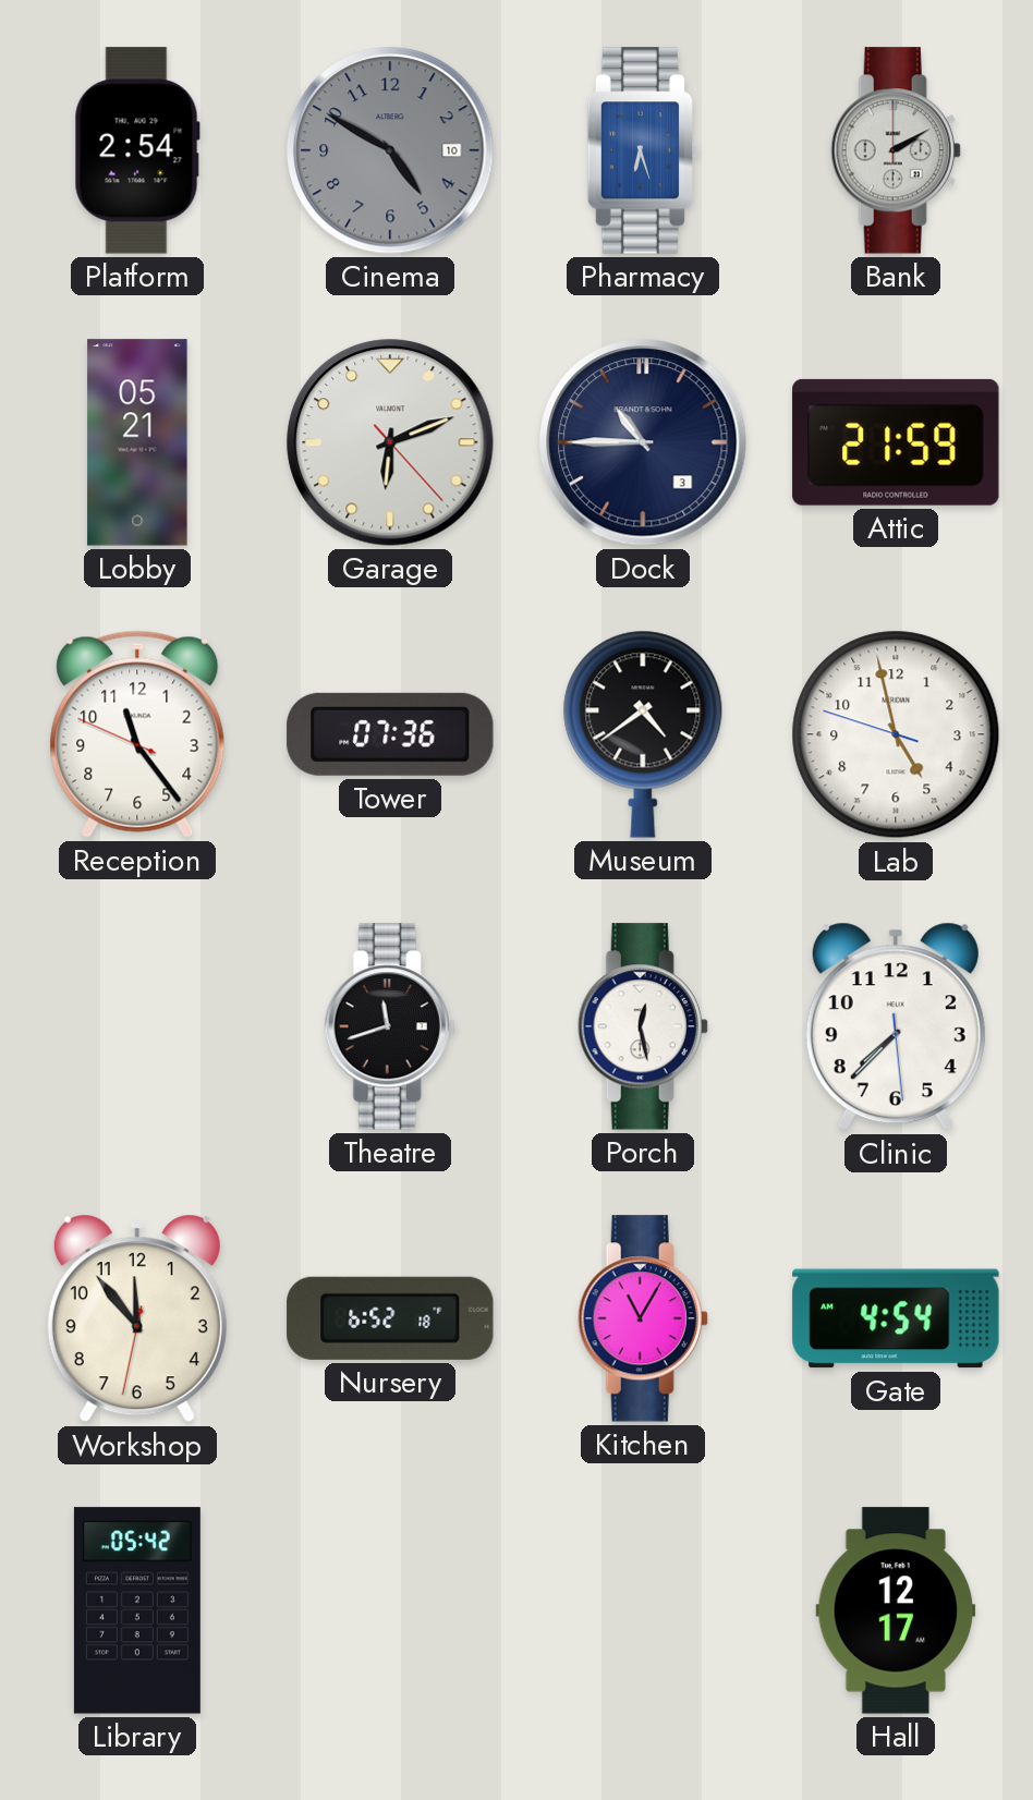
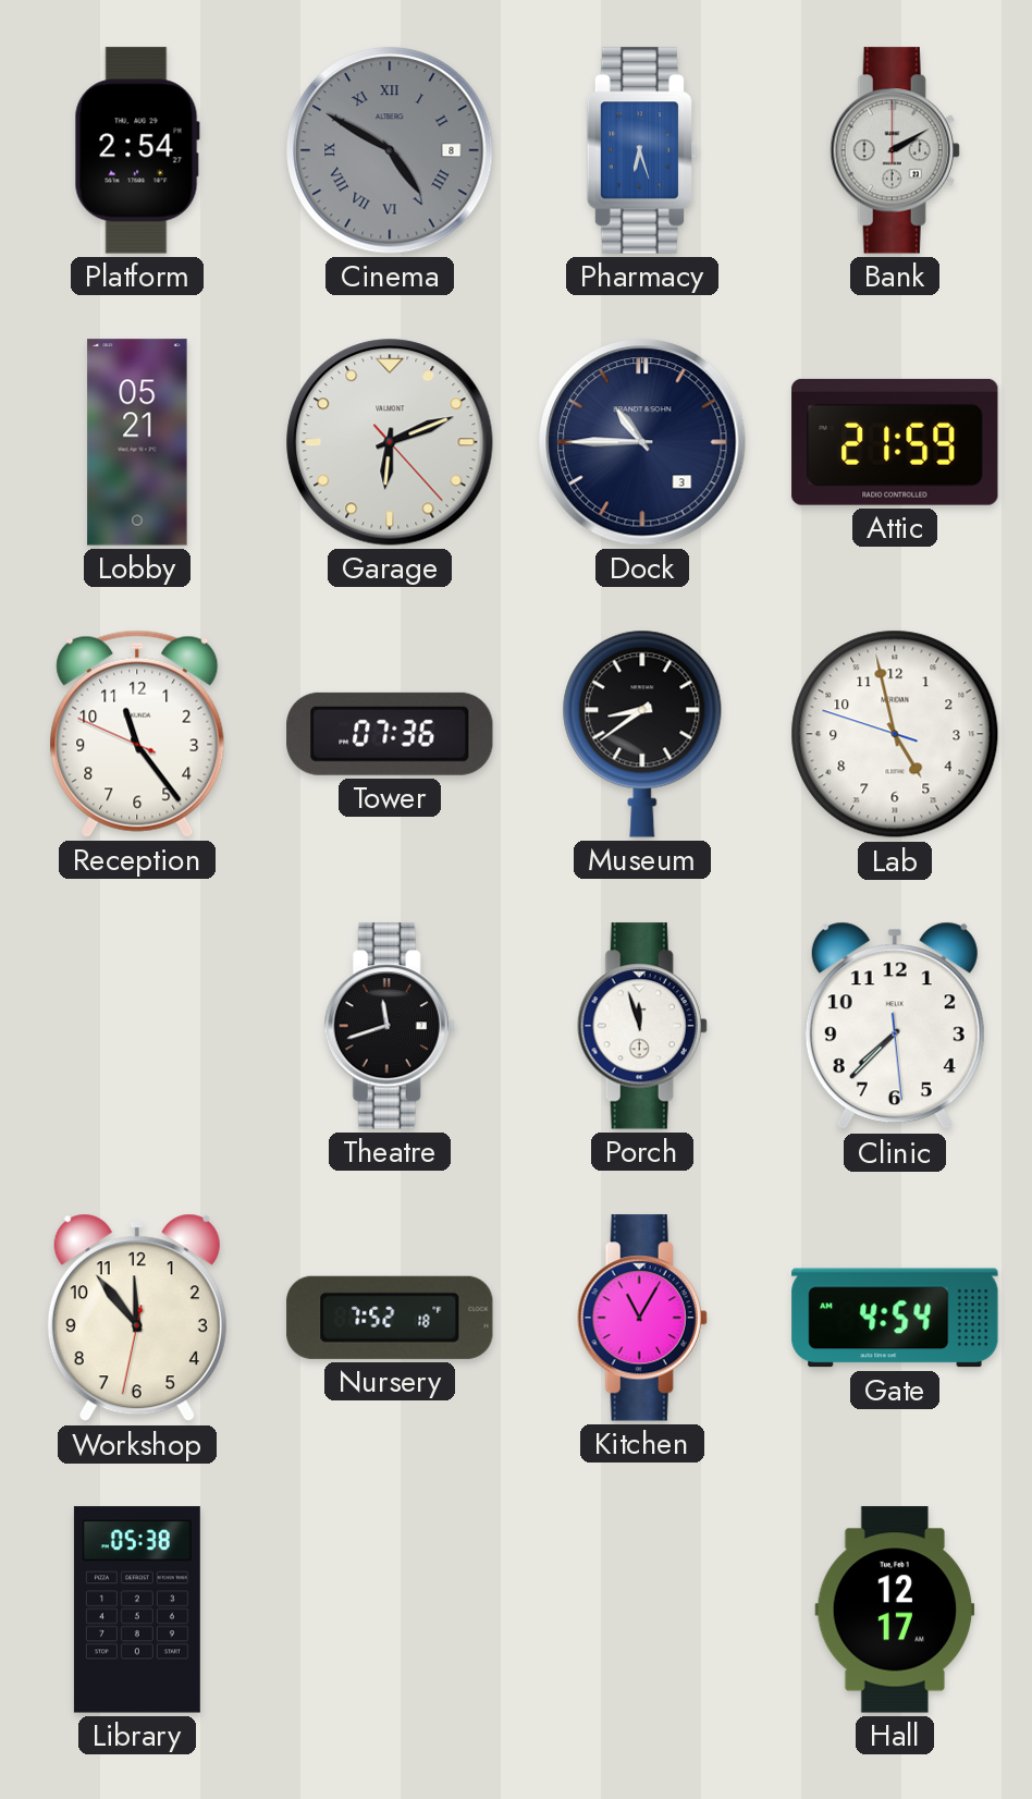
Cinema date: 10 -> 8 (390, 150)
Cinema numerals: Arabic -> Roman (390, 150)
Museum: 4:39 -> 8:39 (642, 734)
Porch: 12:28 -> 11:57 (642, 1026)
Nursery: 6:52 -> 7:52 (390, 1318)
Library: 05:42 -> 05:38 (137, 1610)
